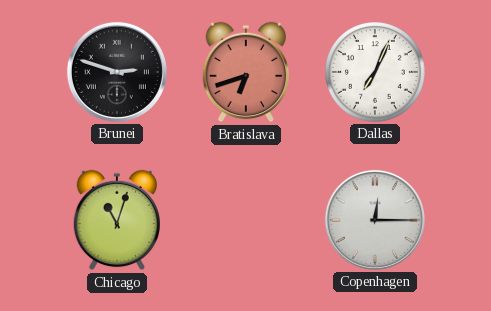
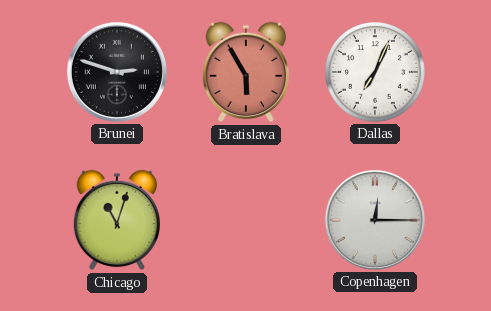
Bratislava: 6:42 -> 5:55 (245, 72)
